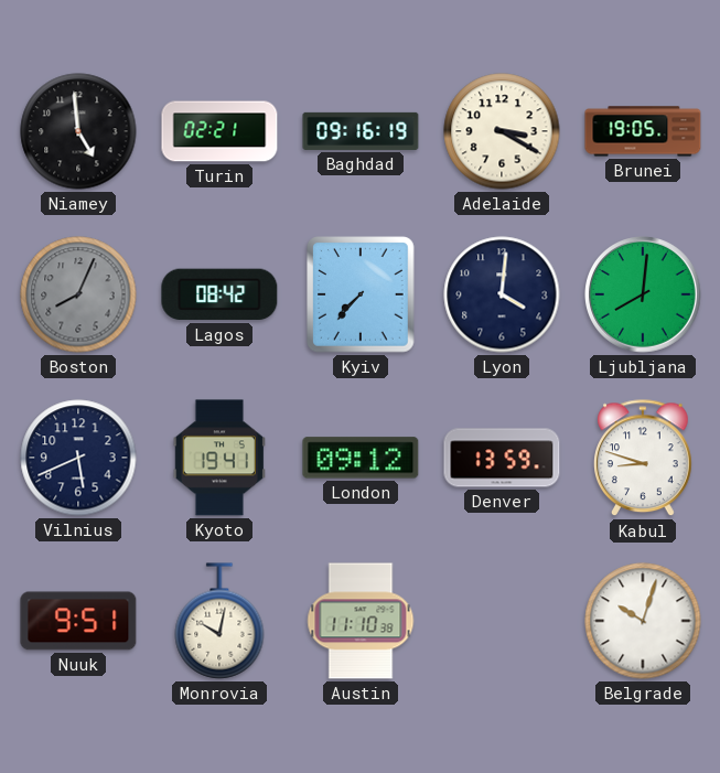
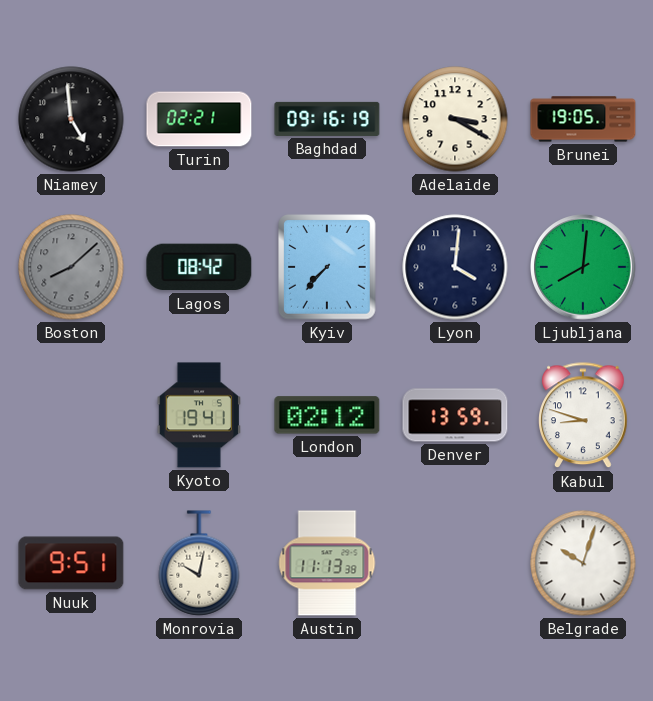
Boston: 8:04 -> 8:08 (71, 267)
Vilnius: 5:41 -> none (78, 458)
London: 09:12 -> 02:12 (327, 415)
Austin: 11:10 -> 11:13 (327, 563)
